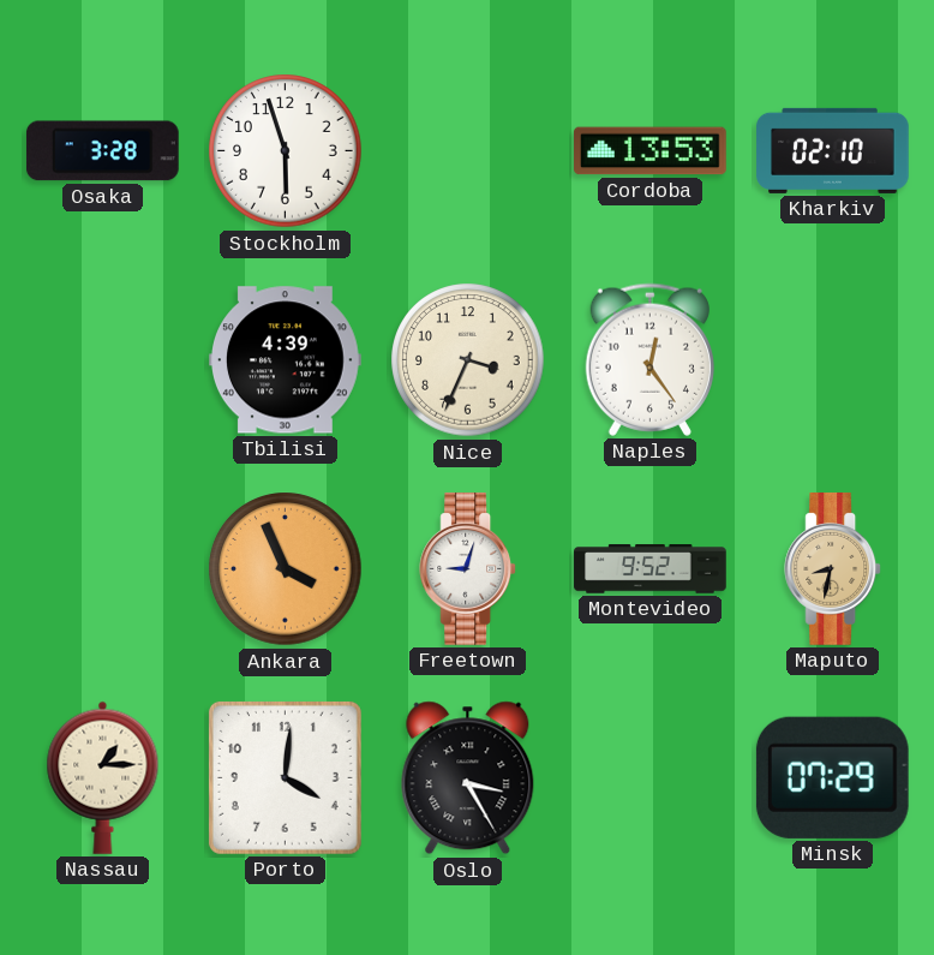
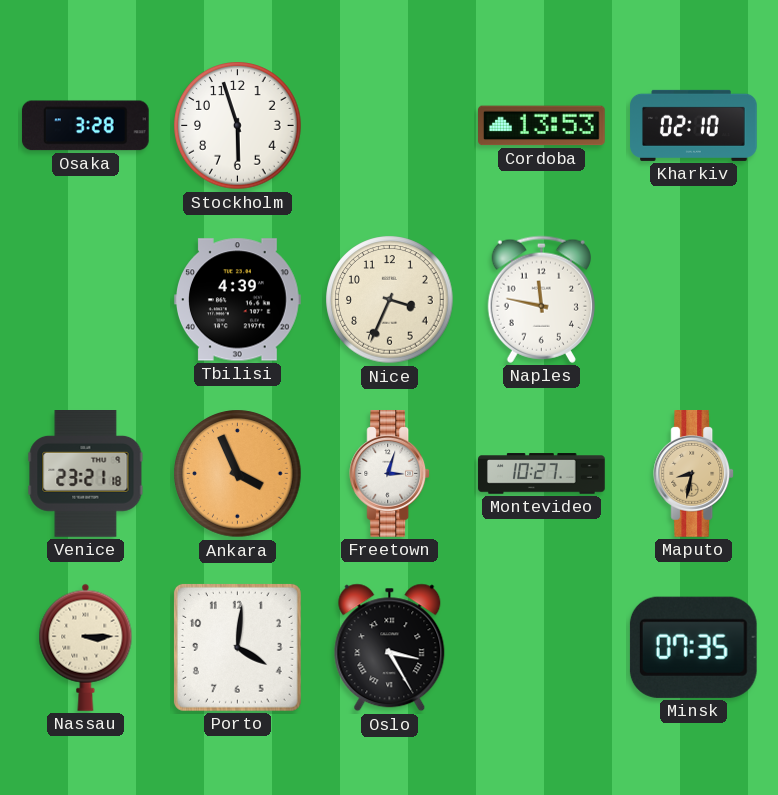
Naples: 12:24 -> 11:47 (541, 299)
Venice: none -> 23:21 (86, 474)
Freetown: 9:03 -> 3:03 (390, 474)
Montevideo: 9:52 -> 10:27 (542, 474)
Nassau: 1:15 -> 3:15 (86, 647)
Minsk: 07:29 -> 07:35 (693, 647)
